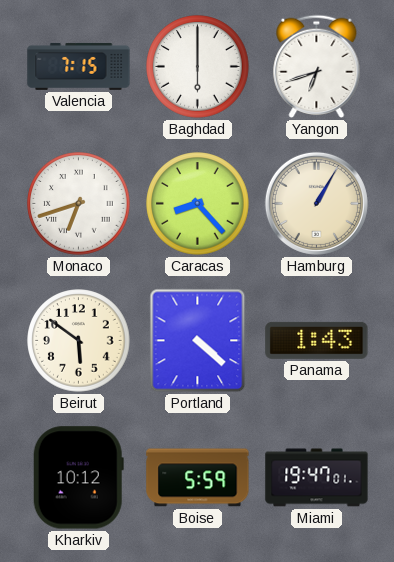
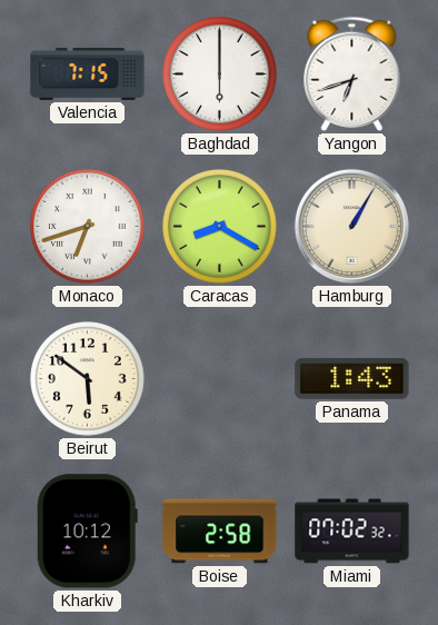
Caracas: 8:23 -> 8:20 (220, 227)
Portland: 4:22 -> none (198, 341)
Boise: 5:59 -> 2:58 (220, 532)
Miami: 19:47 -> 07:02 (352, 532)
